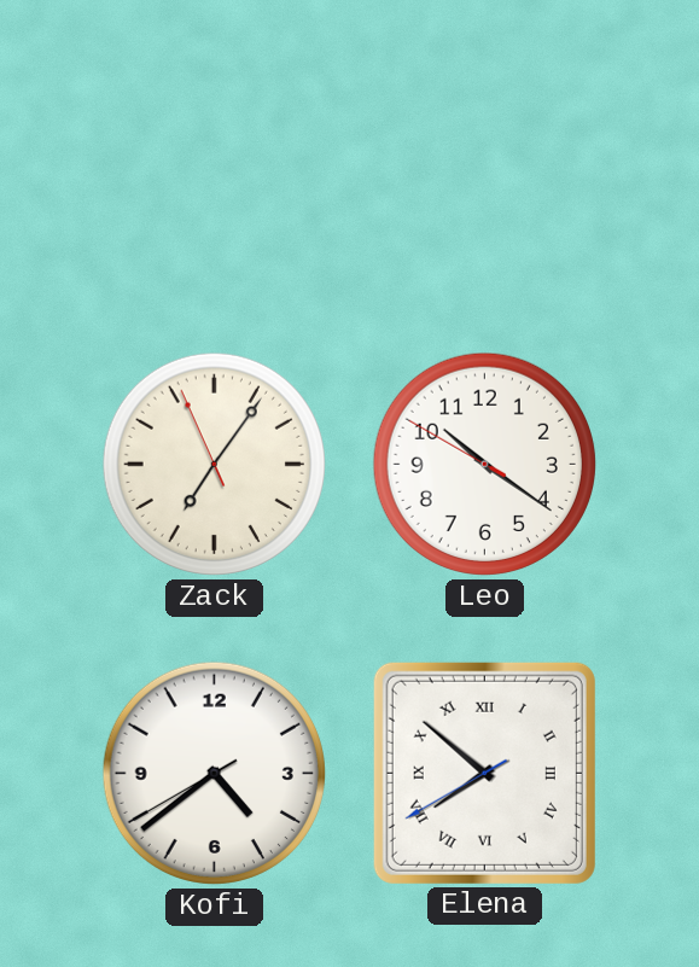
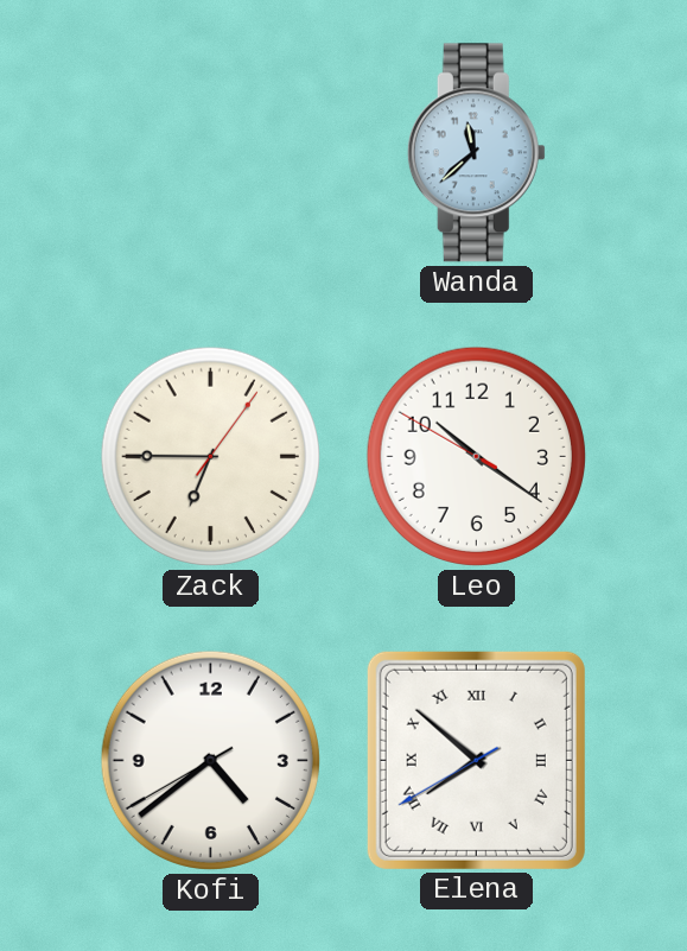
Wanda: none -> 11:38 (476, 153)
Zack: 7:05 -> 6:45 (210, 456)
